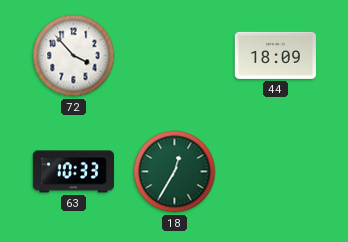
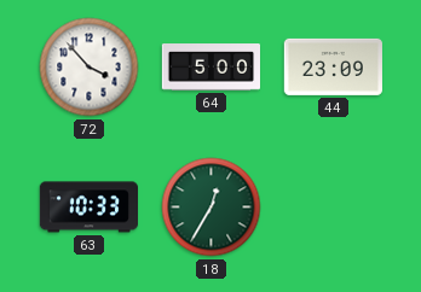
64: none -> 5:00 (211, 68)
44: 18:09 -> 23:09 (333, 66)
